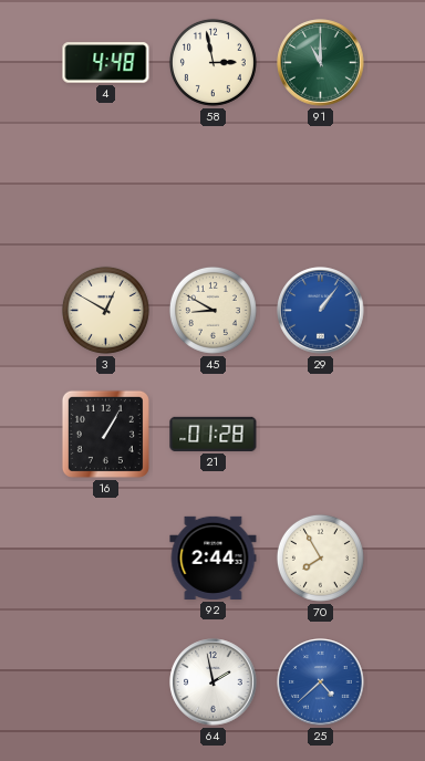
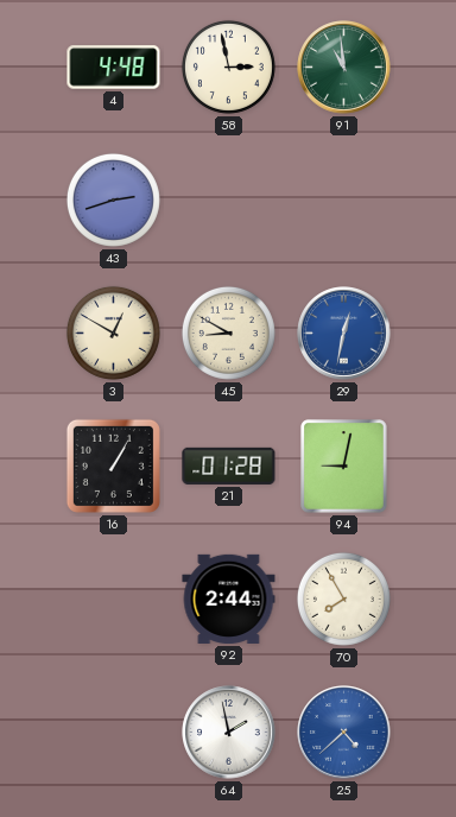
91: 11:00 -> 10:59 (344, 68)
43: none -> 2:42 (113, 199)
29: 1:06 -> 12:32 (344, 334)
94: none -> 9:02 (344, 467)
